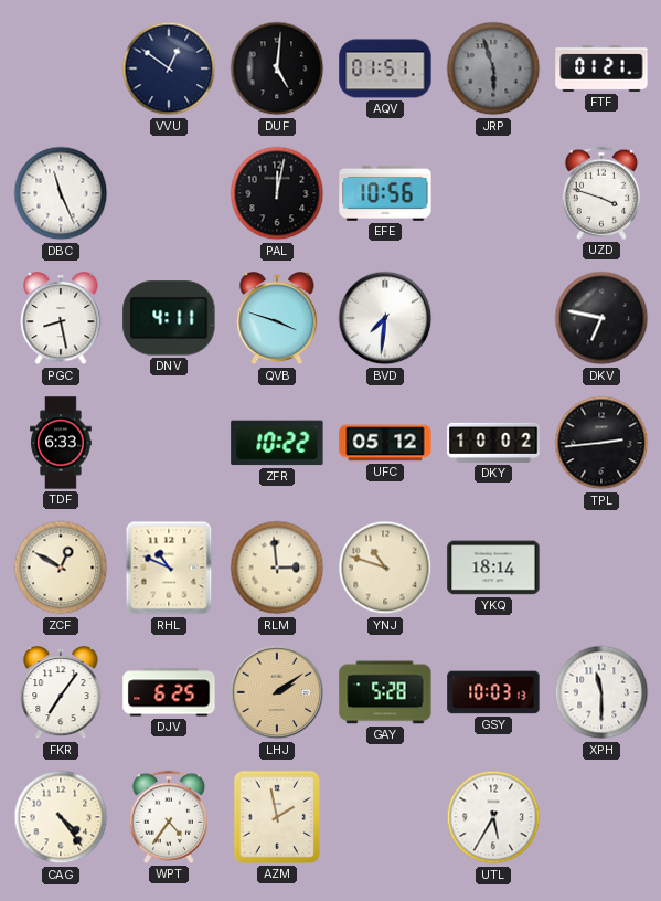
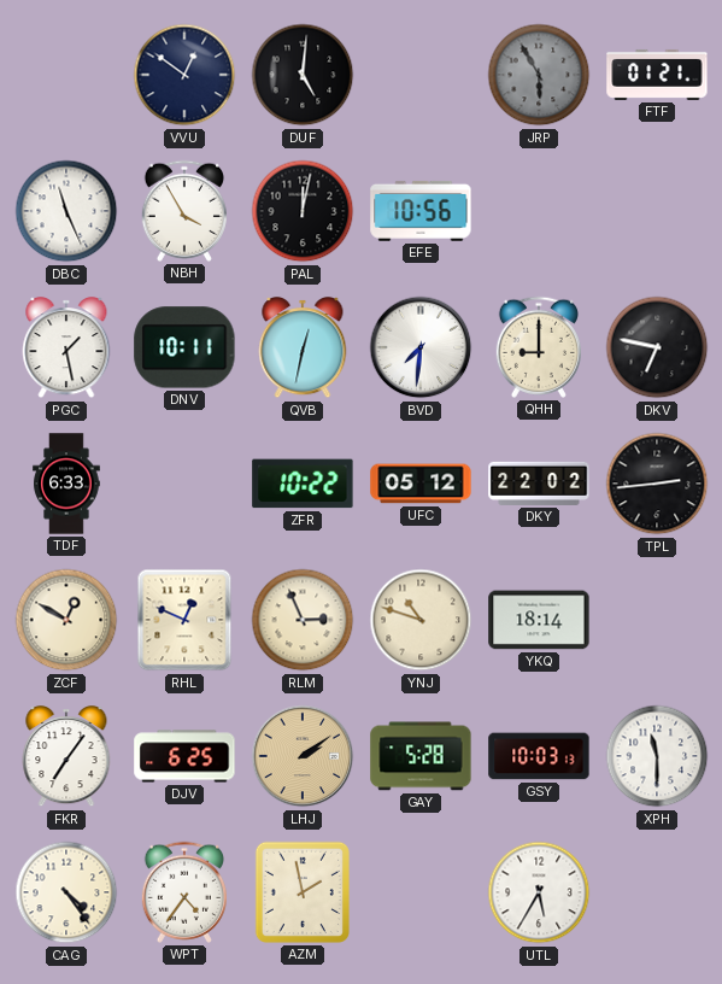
AQV: 01:51 -> none (385, 68)
JRP: 5:57 -> 5:55 (539, 75)
NBH: none -> 3:55 (184, 211)
UZD: 3:48 -> none (601, 193)
PGC: 8:28 -> 1:28 (66, 348)
DNV: 4:11 -> 10:11 (184, 347)
QVB: 3:48 -> 12:32 (303, 348)
QHH: none -> 9:00 (539, 347)
DKY: 10:02 -> 22:02 (539, 484)
RHL: 10:49 -> 12:49 (184, 620)
RLM: 2:59 -> 2:56 (303, 620)
